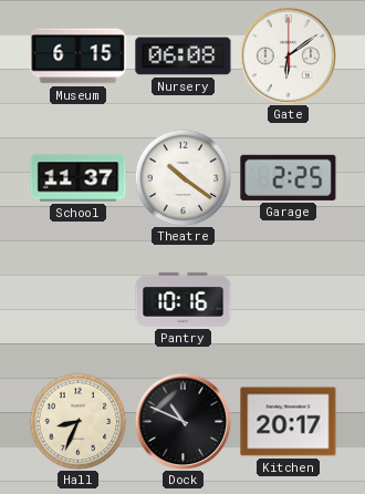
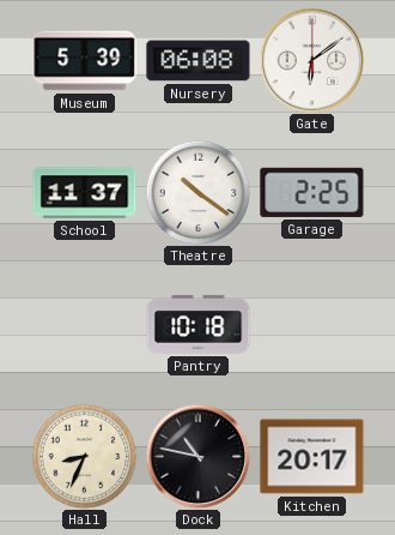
Museum: 6:15 -> 5:39 (85, 61)
Pantry: 10:16 -> 10:18 (199, 324)
Dock: 10:49 -> 10:47 (197, 456)
